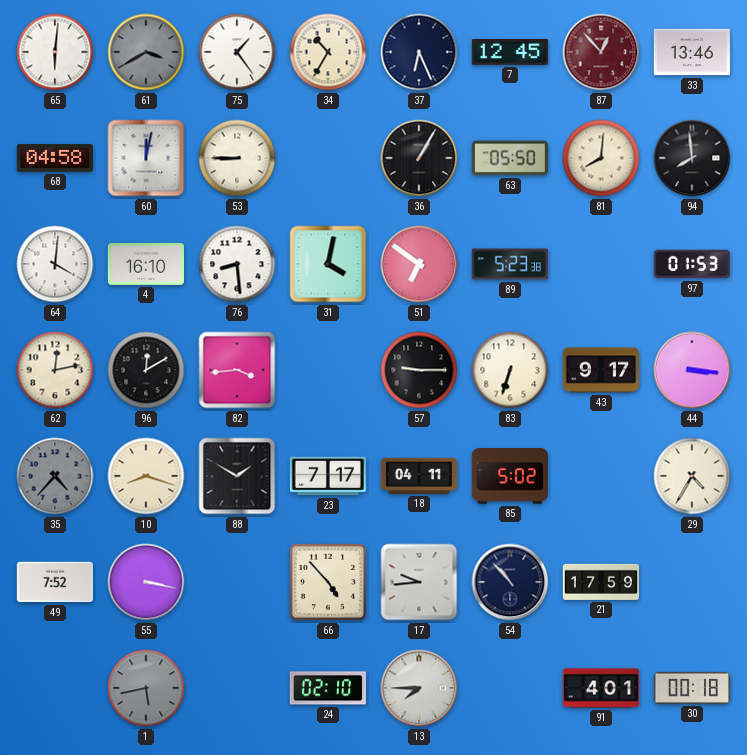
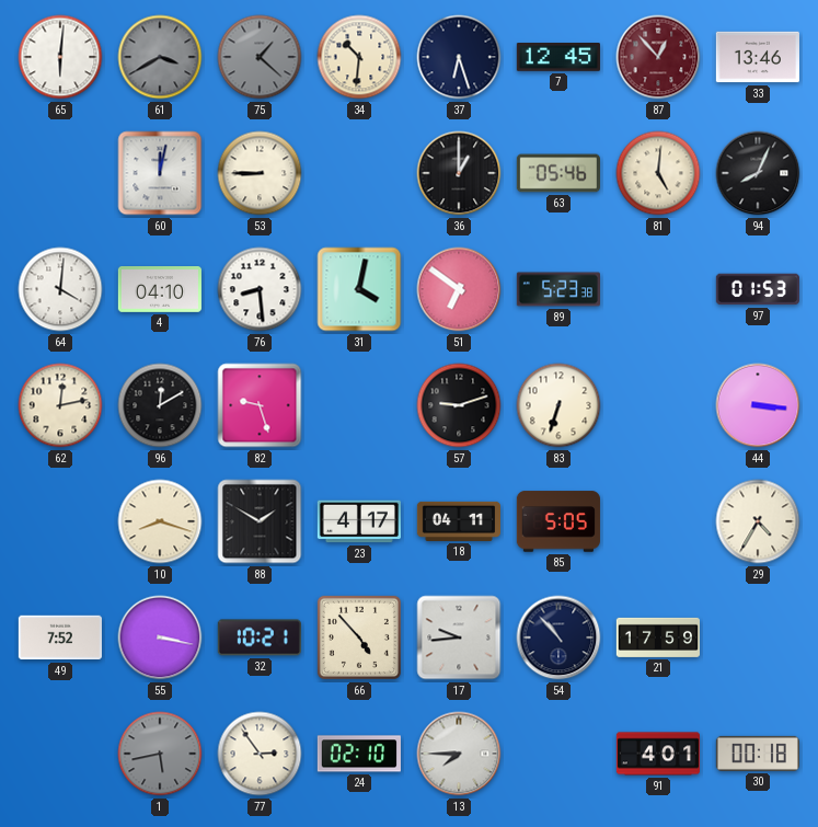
75: 1:24 -> 1:22 (260, 57)
75 dial: white -> grey (260, 57)
34: 10:35 -> 10:31 (359, 57)
37: 6:26 -> 6:27 (459, 57)
68: 04:58 -> none (55, 158)
36: 1:05 -> 1:00 (459, 173)
63: 05:50 -> 05:46 (557, 173)
81: 8:01 -> 5:01 (658, 173)
94: 7:59 -> 8:04 (758, 173)
4: 16:10 -> 04:10 (160, 290)
82: 3:44 -> 9:27 (260, 405)
57: 9:15 -> 9:12 (459, 405)
43: 9:17 -> none (600, 370)
35: 4:37 -> none (55, 476)
23: 7:17 -> 4:17 (359, 521)
85: 5:02 -> 5:05 (558, 521)
32: none -> 10:21 (260, 638)
77: none -> 2:54 (260, 754)
